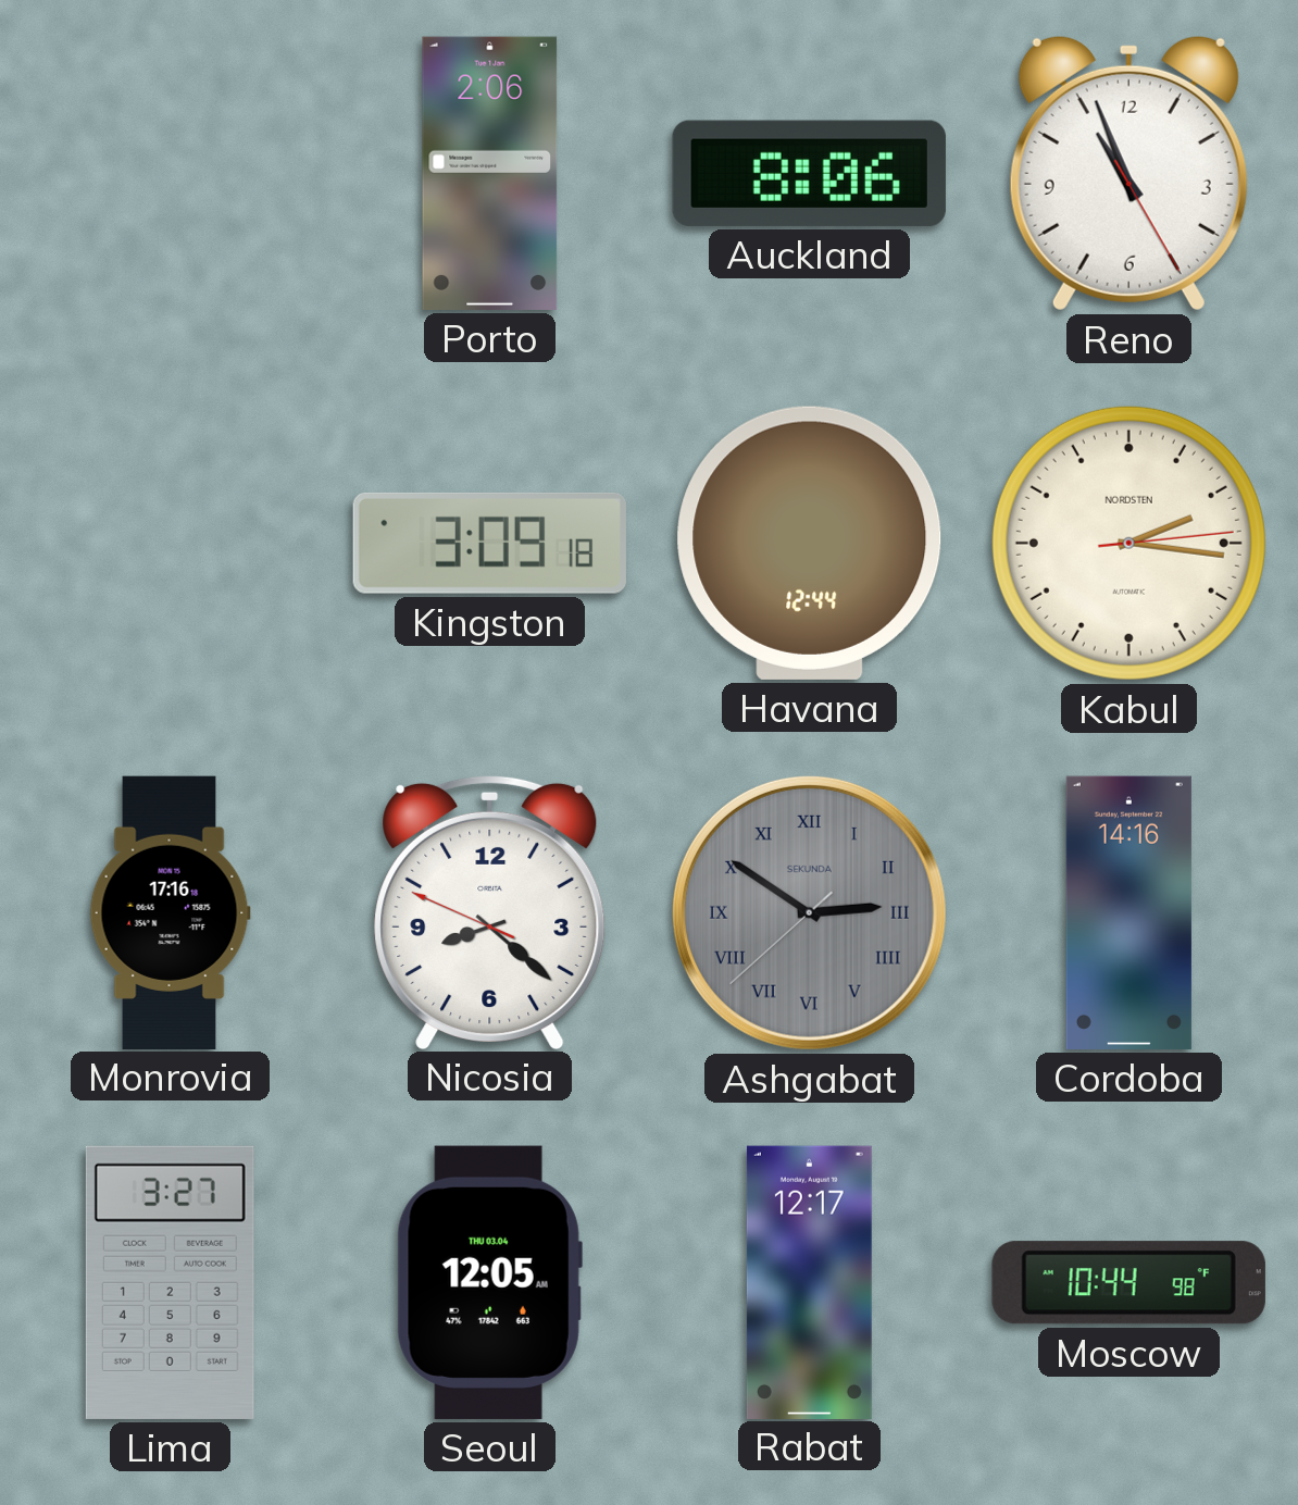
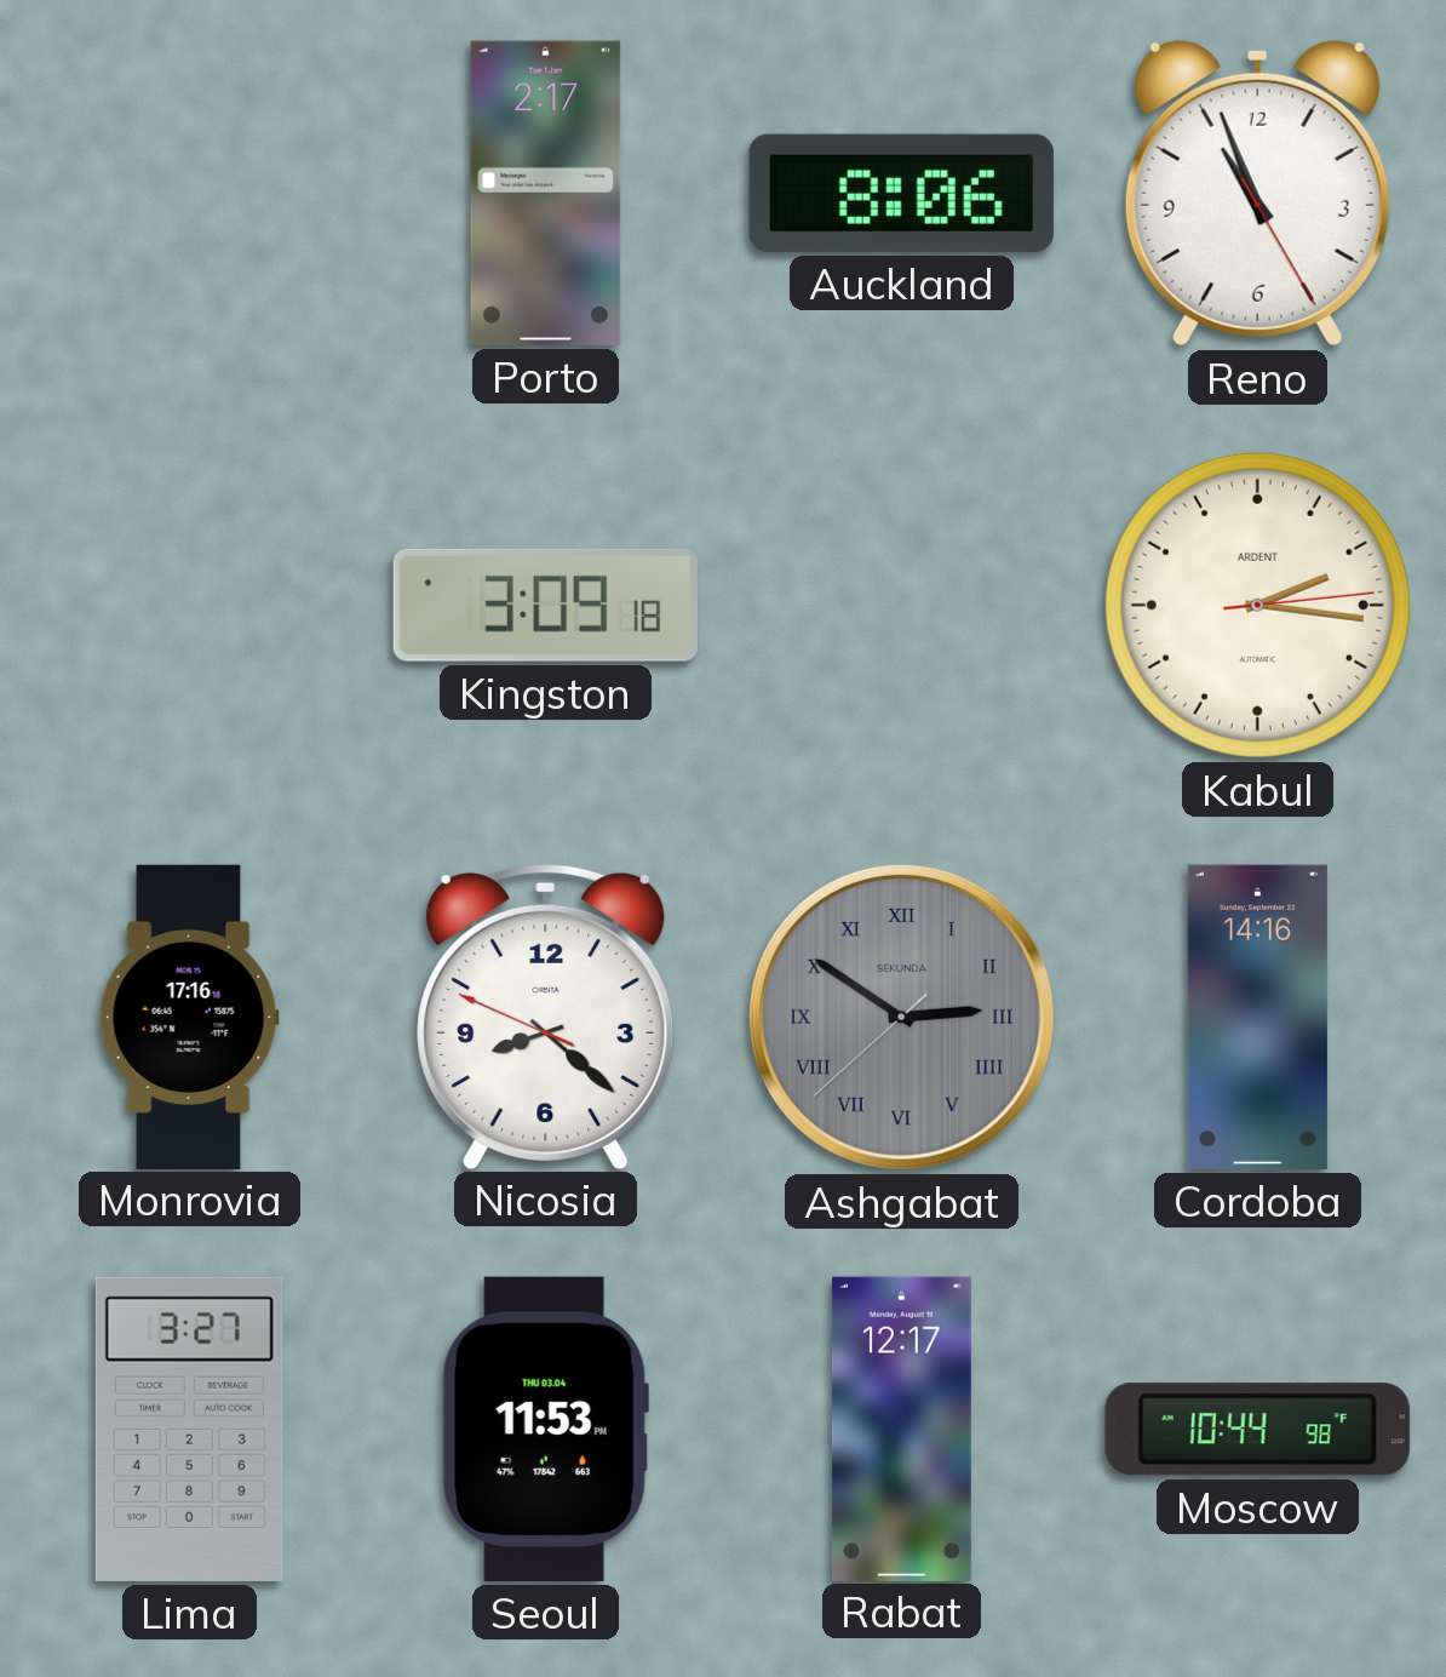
Porto: 2:06 -> 2:17 (546, 193)
Havana: 12:44 -> none (810, 543)
Kabul brand: NORDSTEN -> ARDENT (1257, 605)
Seoul: 12:05 -> 11:53 (545, 1429)
